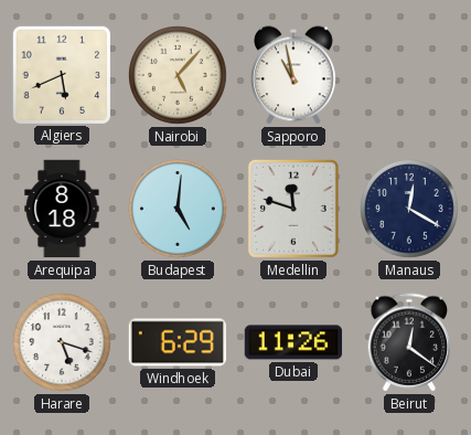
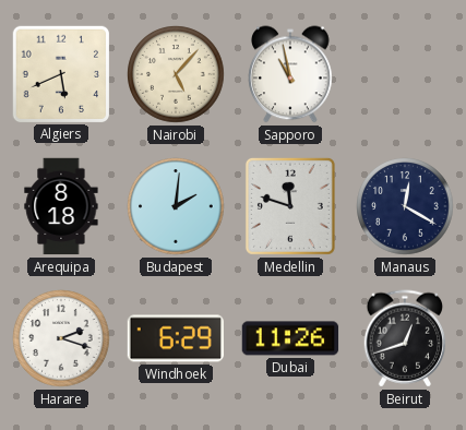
Budapest: 5:01 -> 2:01 (176, 206)
Harare: 5:18 -> 2:18 (61, 338)
Beirut: 12:21 -> 12:42 (405, 338)
